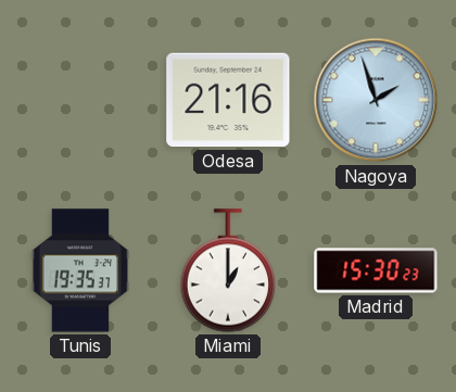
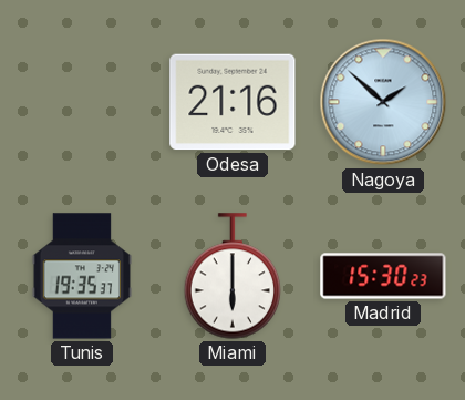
Nagoya: 1:57 -> 1:52 (383, 102)
Miami: 1:00 -> 6:00 (231, 276)
